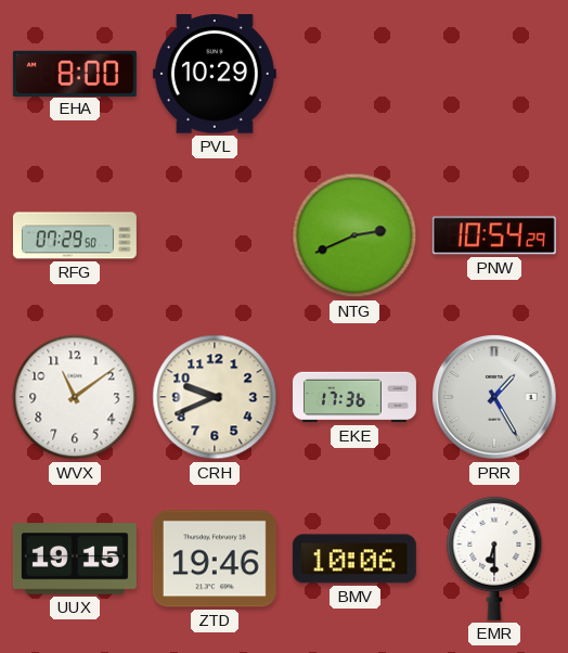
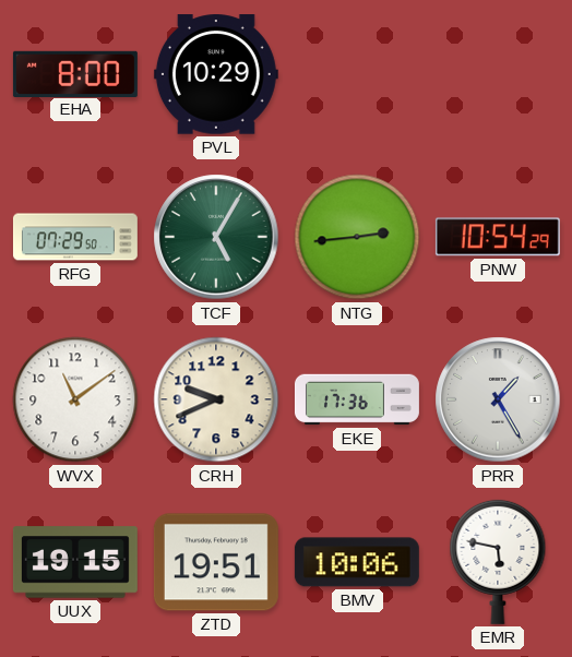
TCF: none -> 5:05 (216, 237)
NTG: 2:41 -> 2:44 (357, 237)
ZTD: 19:46 -> 19:51 (216, 562)
EMR: 6:30 -> 5:47 (498, 562)
